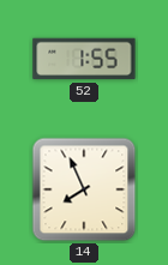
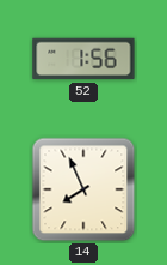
52: 1:55 -> 1:56 (83, 59)
